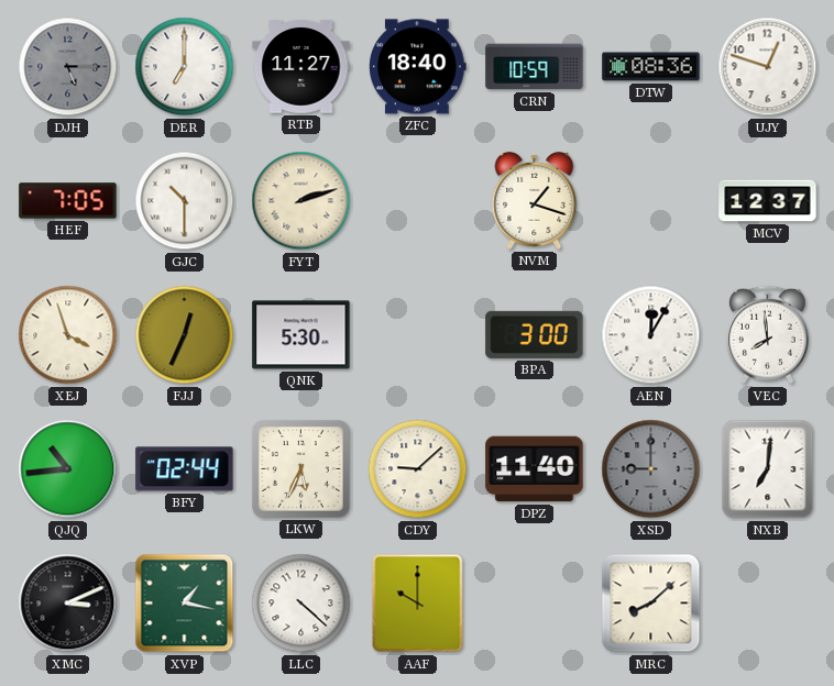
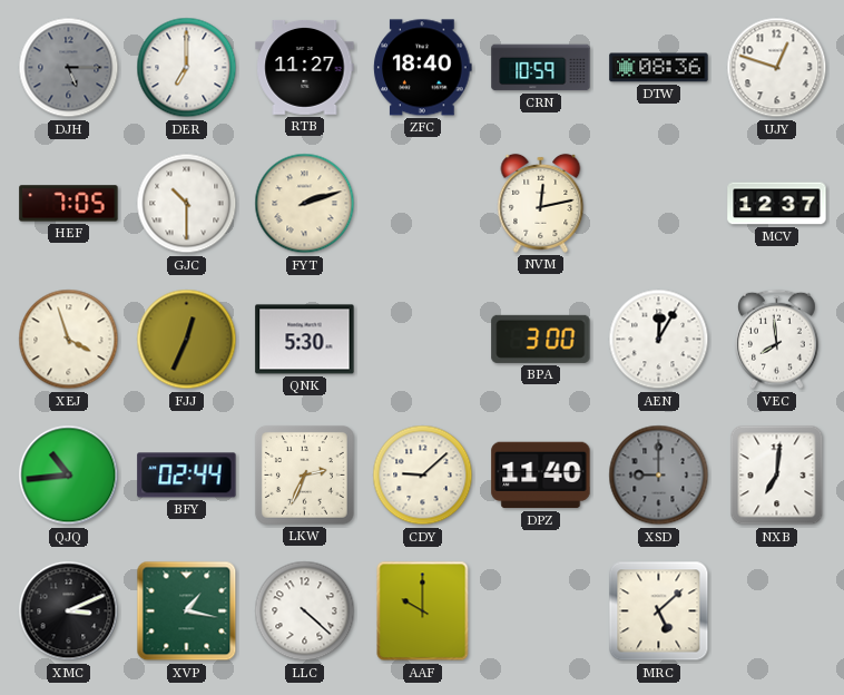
NVM: 1:18 -> 12:13 (541, 203)
LKW: 5:34 -> 2:34 (305, 476)
MRC: 8:08 -> 5:08 (659, 611)
